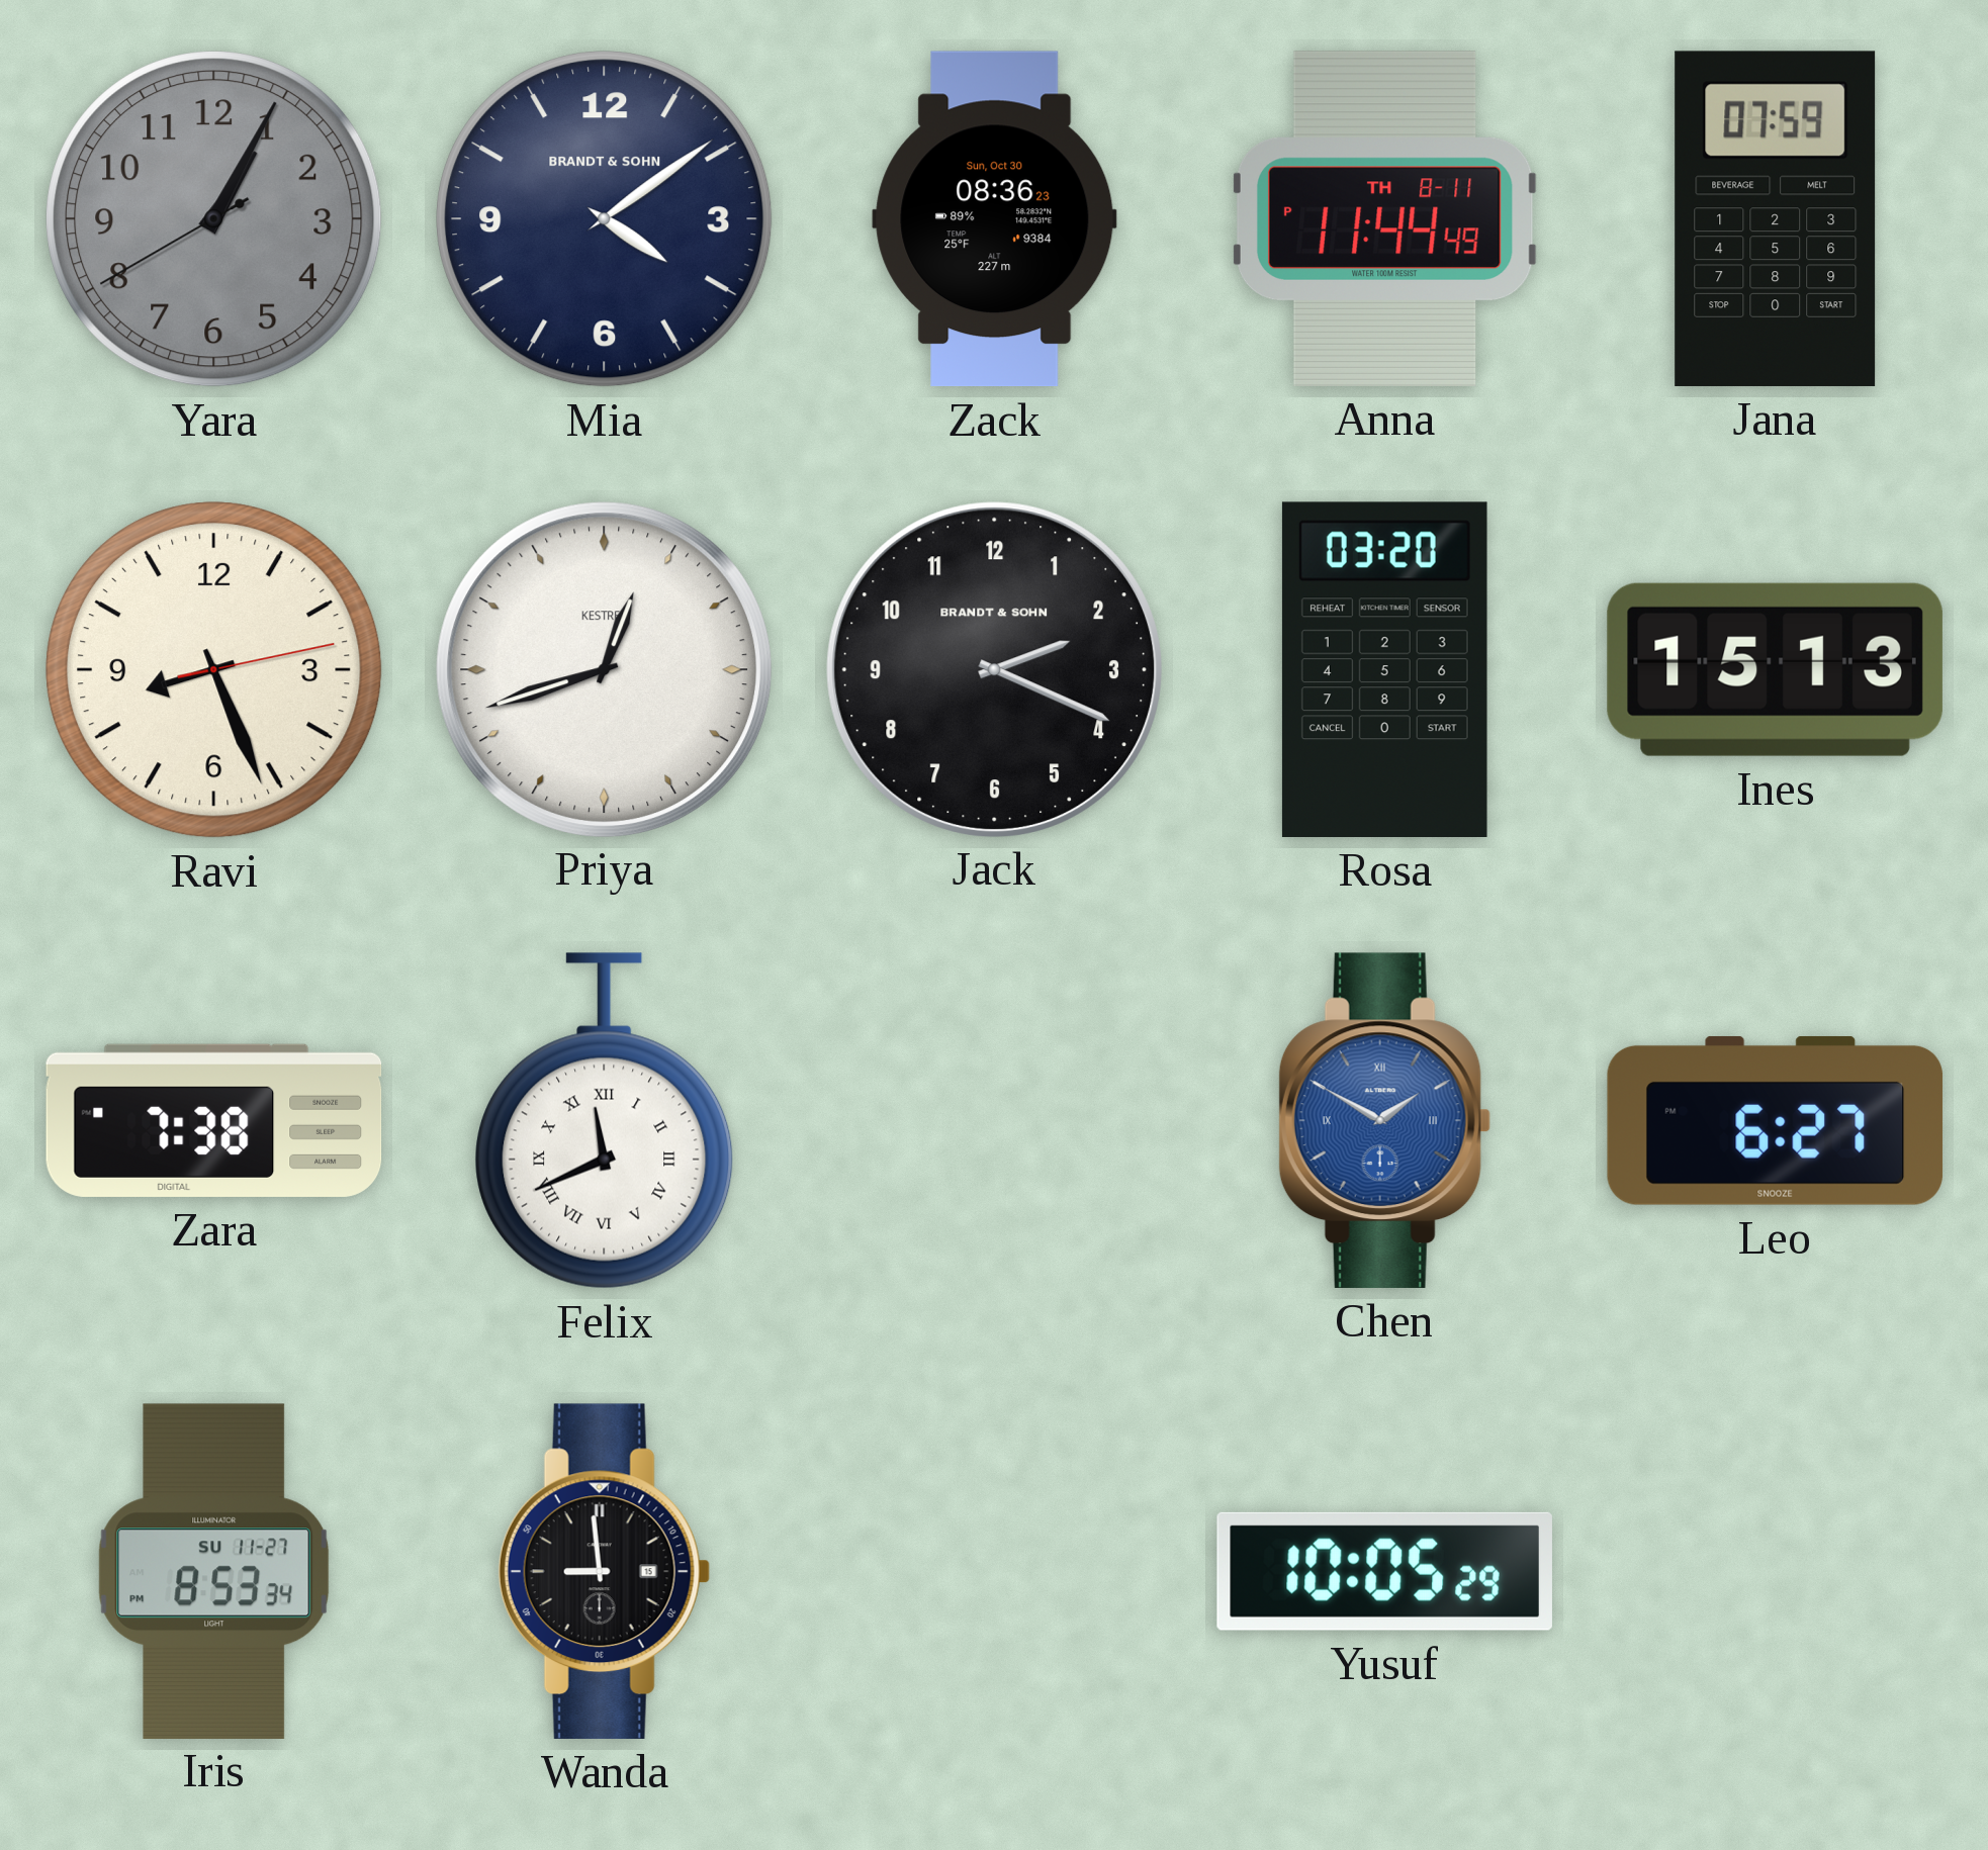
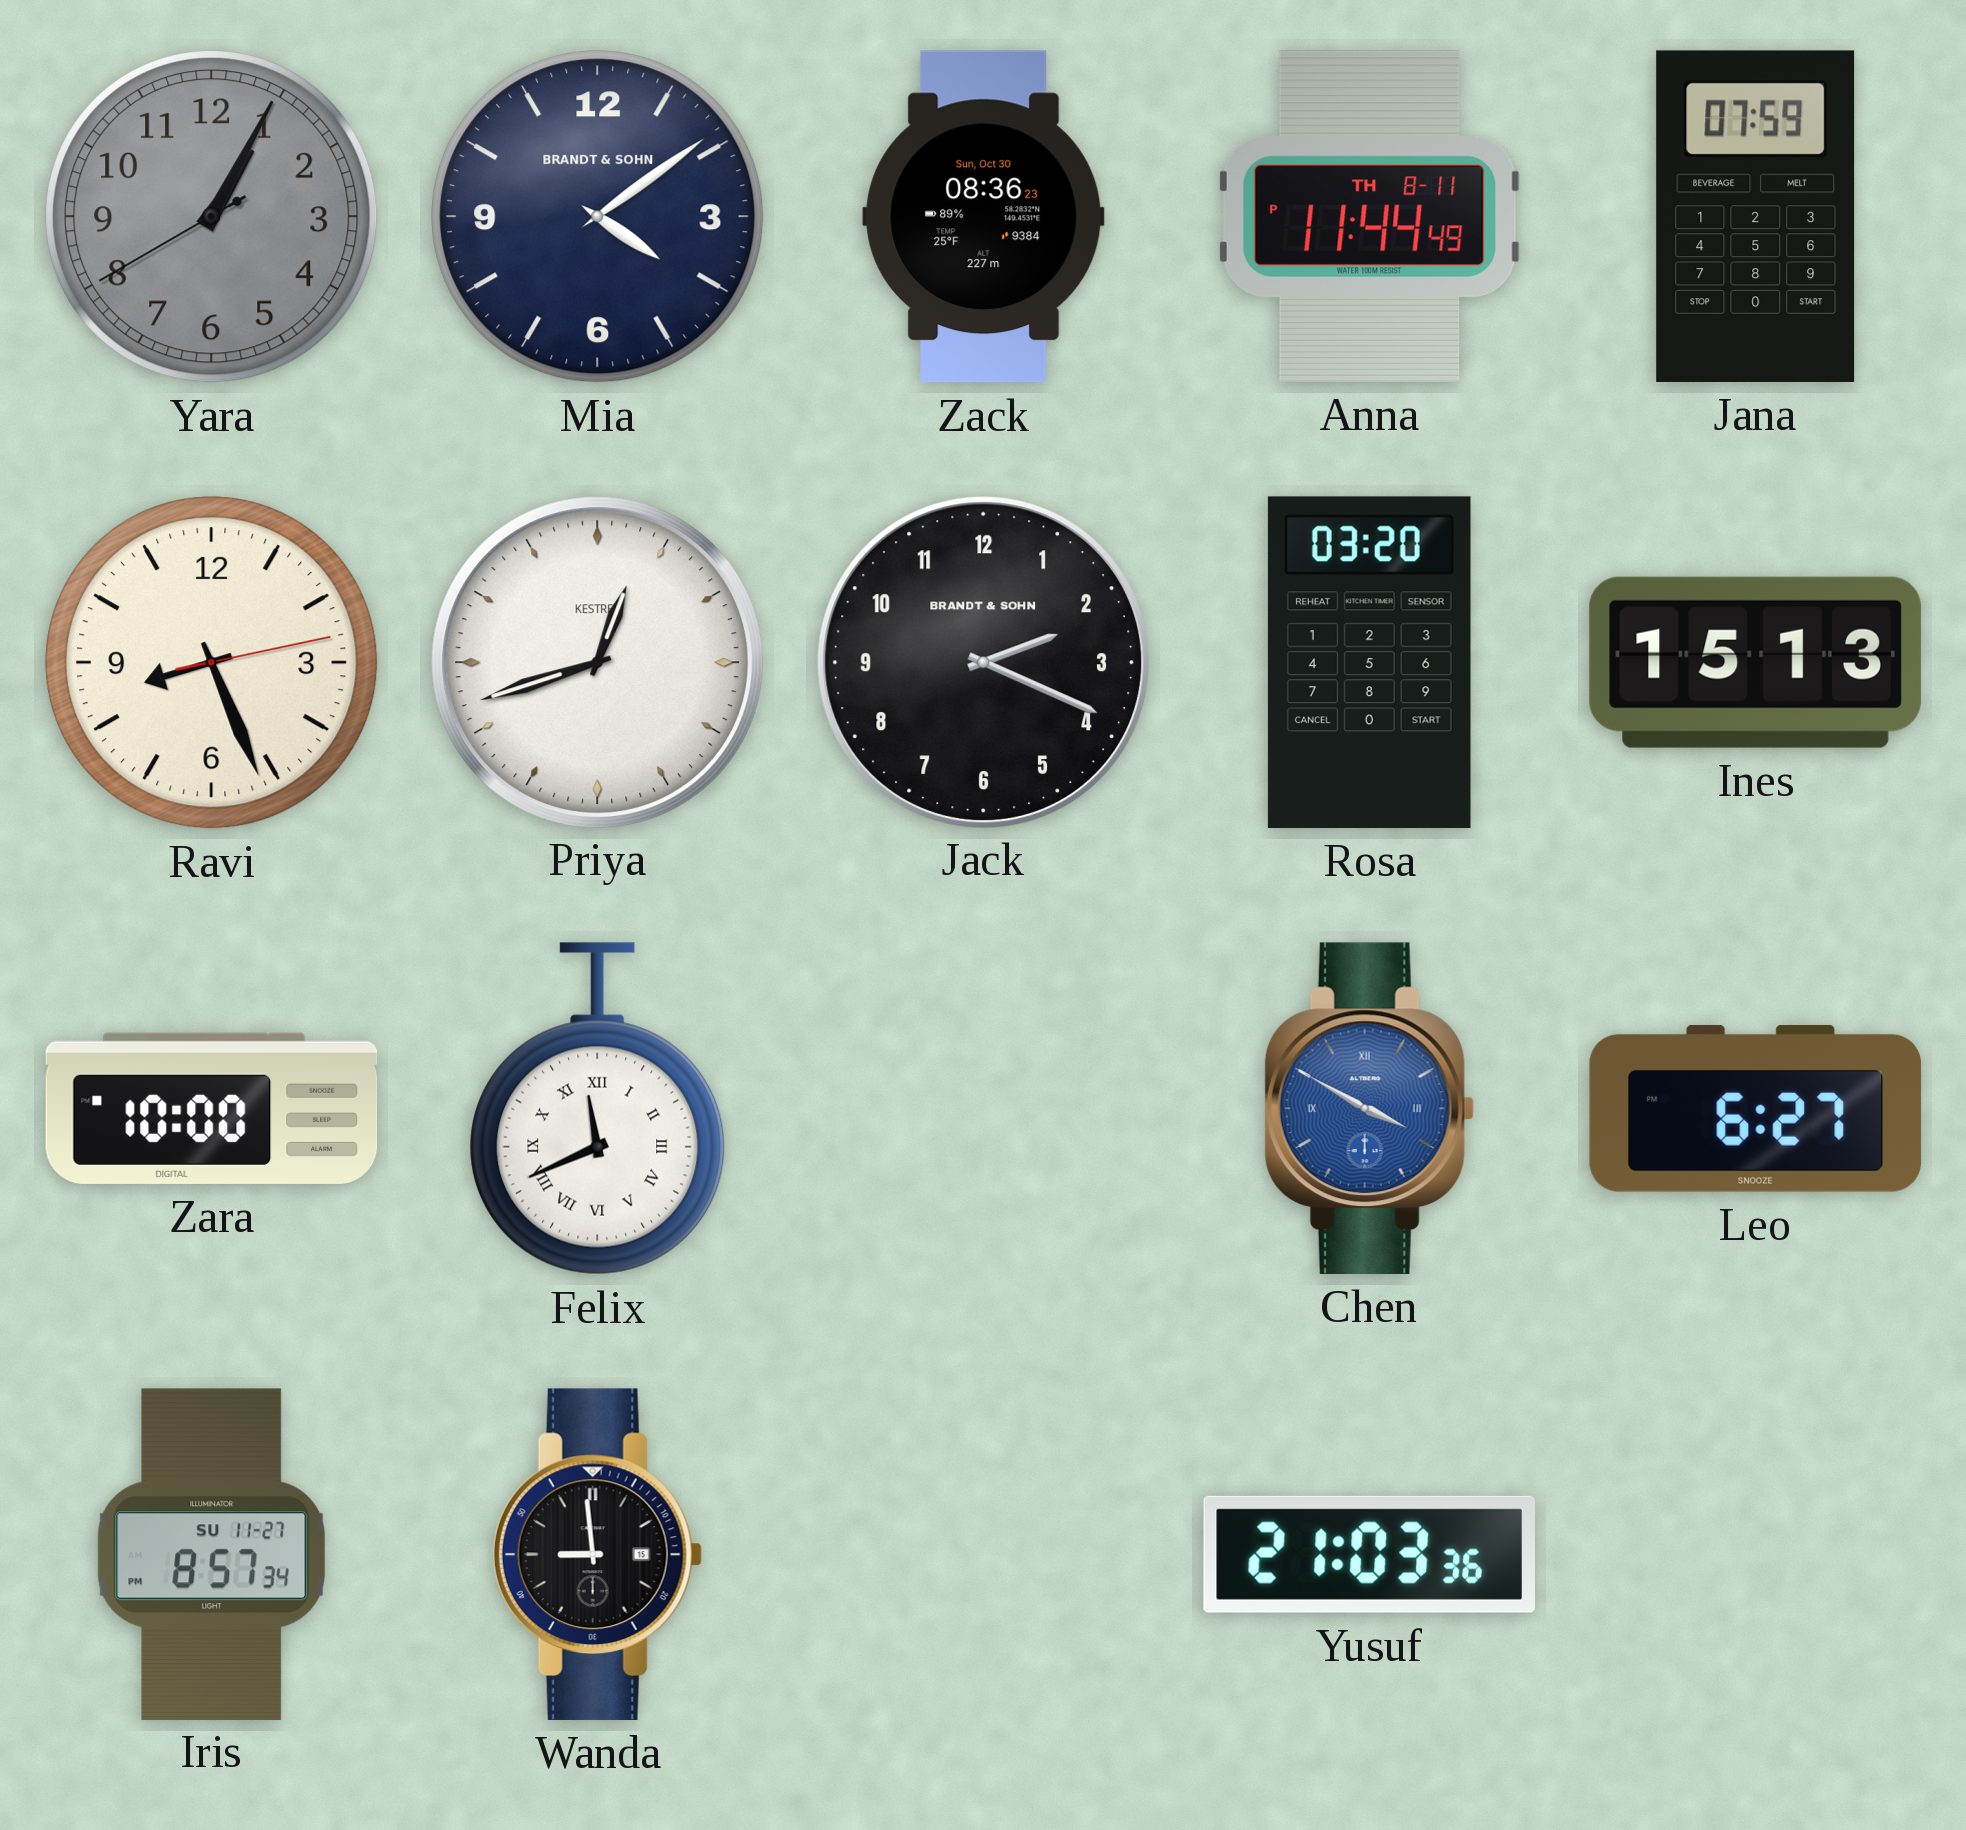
Zara: 7:38 -> 10:00 (212, 1108)
Chen: 1:50 -> 3:50 (1369, 1108)
Iris: 8:53 -> 8:57 (212, 1554)
Yusuf: 10:05 -> 21:03 (1369, 1554)
